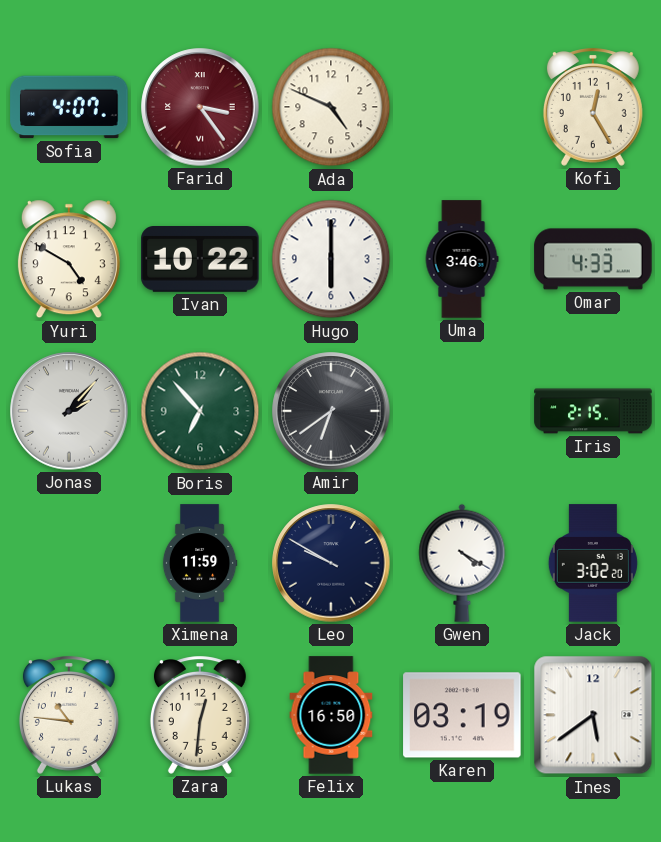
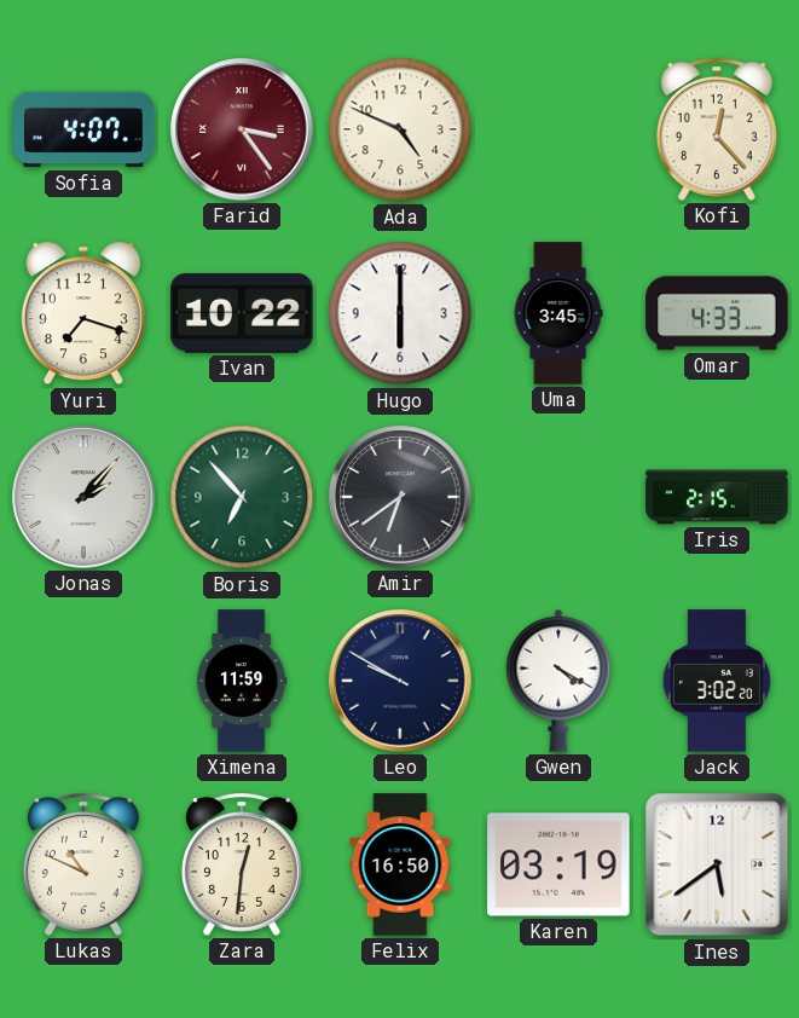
Kofi: 12:25 -> 12:23 (717, 129)
Yuri: 4:50 -> 7:18 (83, 313)
Uma: 3:46 -> 3:45 (558, 313)
Lukas: 10:46 -> 10:49 (83, 864)
